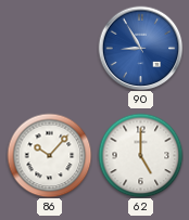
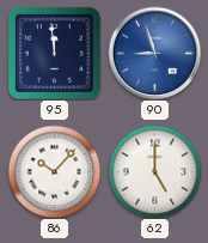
95: none -> 11:59 (54, 53)
90: 8:55 -> 8:57 (154, 53)
